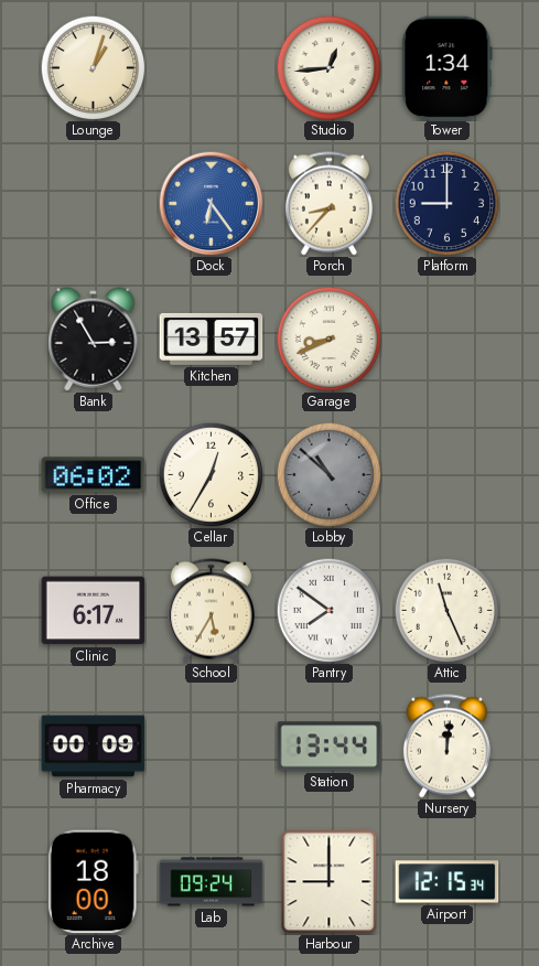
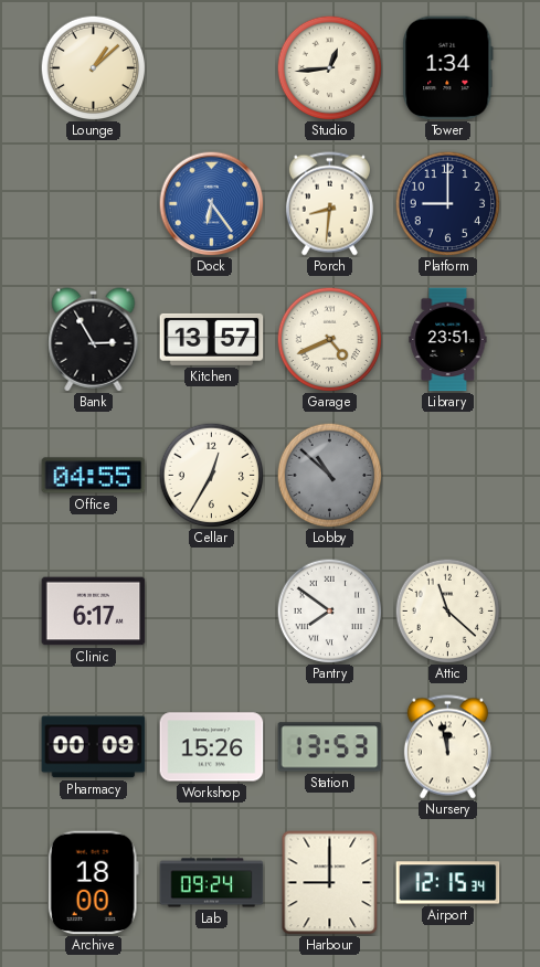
Lounge: 1:03 -> 1:08 (93, 67)
Porch: 8:37 -> 8:31 (329, 204)
Garage: 8:41 -> 4:41 (329, 339)
Library: none -> 23:51 (448, 340)
Office: 06:02 -> 04:55 (94, 476)
School: 5:35 -> none (211, 611)
Attic: 11:26 -> 11:22 (447, 610)
Workshop: none -> 15:26 (212, 747)
Station: 13:44 -> 13:53 (330, 747)
Nursery: 12:01 -> 11:58 (447, 747)
